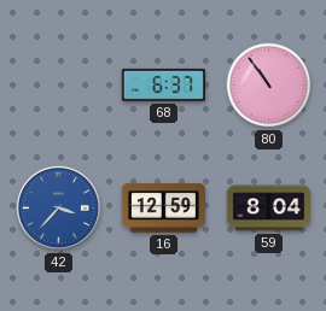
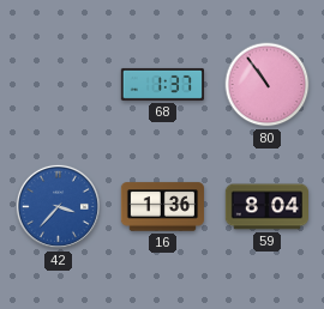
68: 6:37 -> 1:37 (162, 84)
16: 12:59 -> 1:36 (162, 207)
